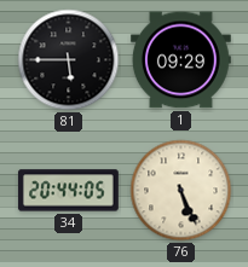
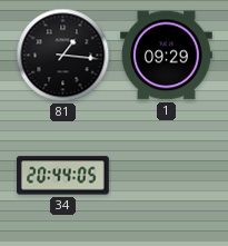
81: 5:45 -> 1:16 (63, 56)
76: 5:26 -> none (181, 191)
